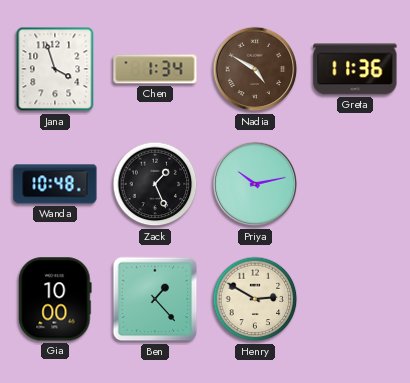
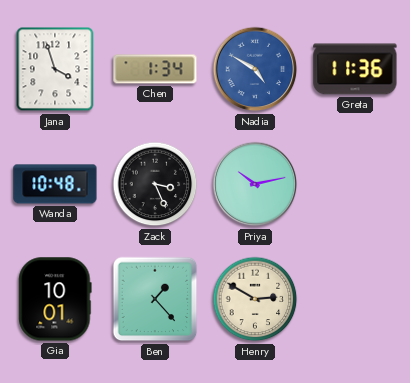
Nadia dial: brown -> blue (255, 69)
Zack: 1:26 -> 3:26 (155, 184)
Gia: 10:00 -> 10:01 (55, 299)
